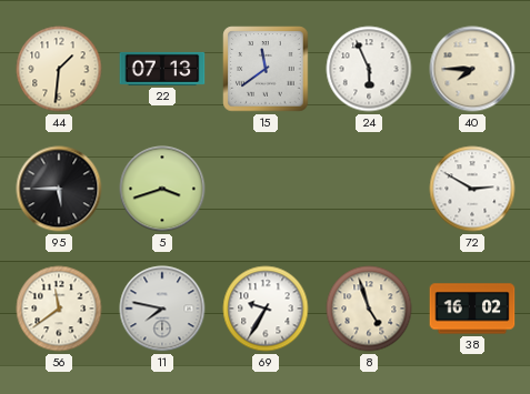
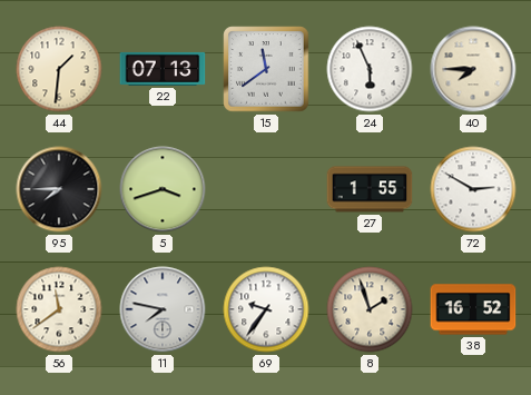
95: 5:45 -> 7:45 (59, 189)
27: none -> 1:55 (370, 189)
69: 9:35 -> 9:36 (266, 309)
8: 4:57 -> 1:57 (370, 309)
38: 16:02 -> 16:52 (473, 309)
